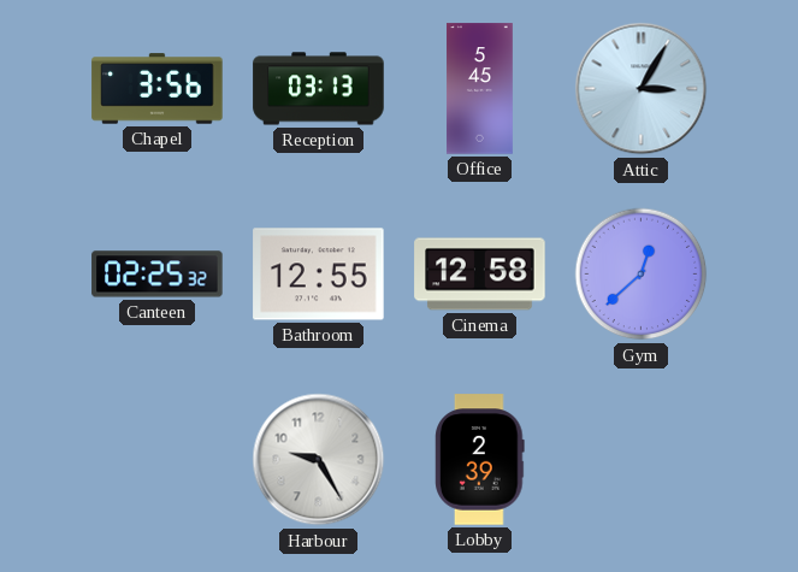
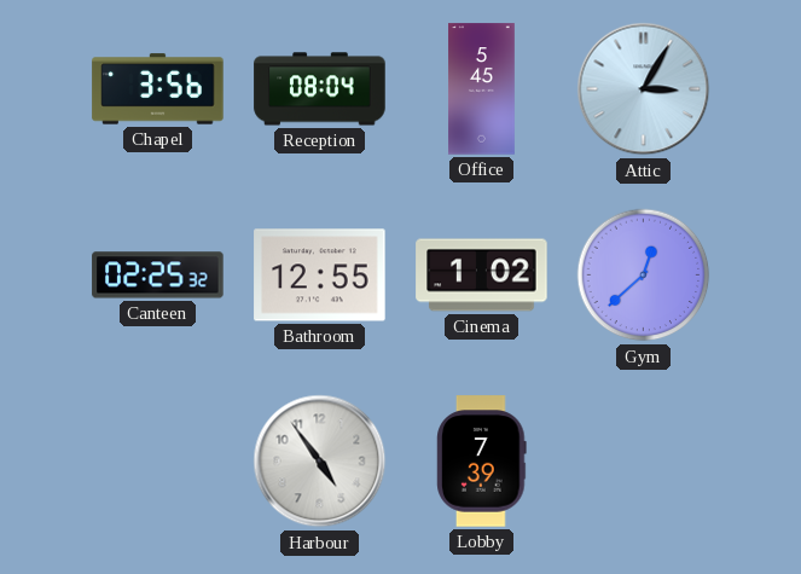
Reception: 03:13 -> 08:04 (320, 89)
Cinema: 12:58 -> 1:02 (482, 276)
Harbour: 9:25 -> 4:54 (320, 462)
Lobby: 2:39 -> 7:39 (482, 462)
